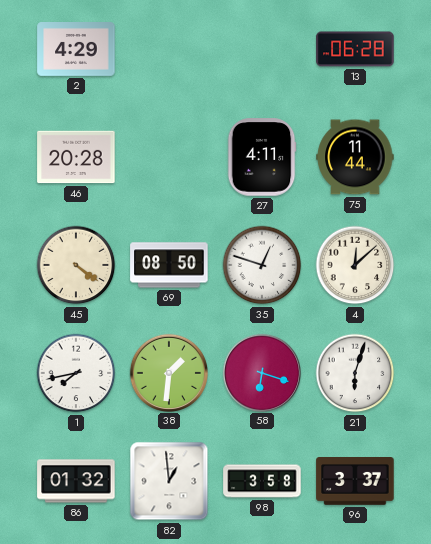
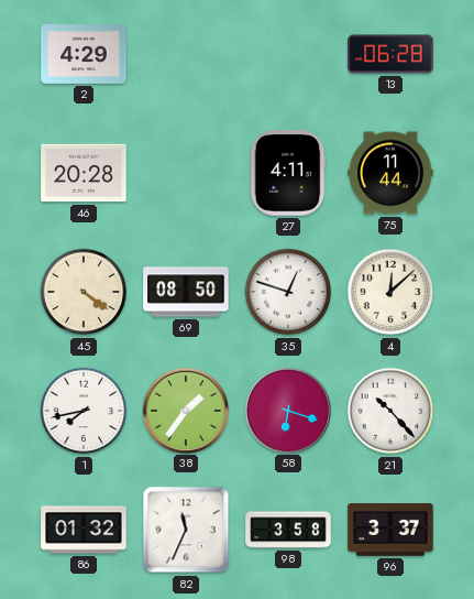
38: 1:31 -> 1:36 (185, 410)
21: 6:03 -> 10:23 (390, 411)
82: 12:59 -> 11:34 (186, 530)
